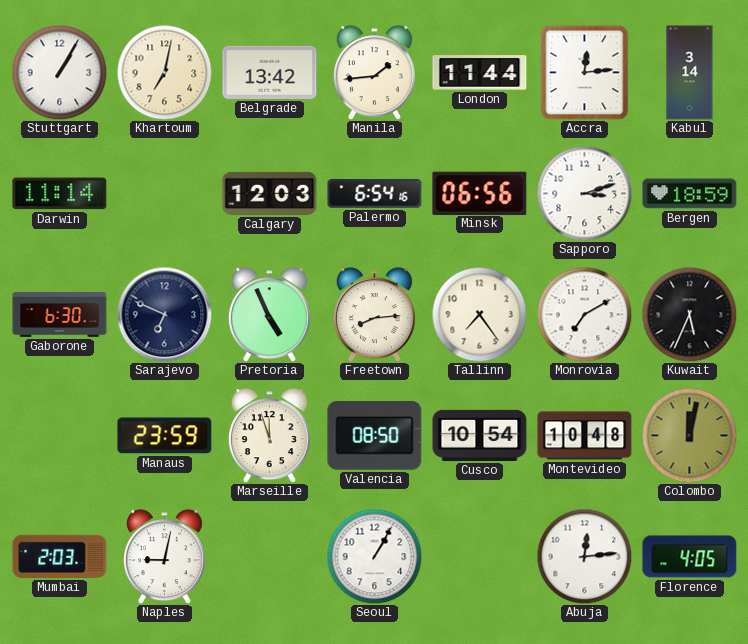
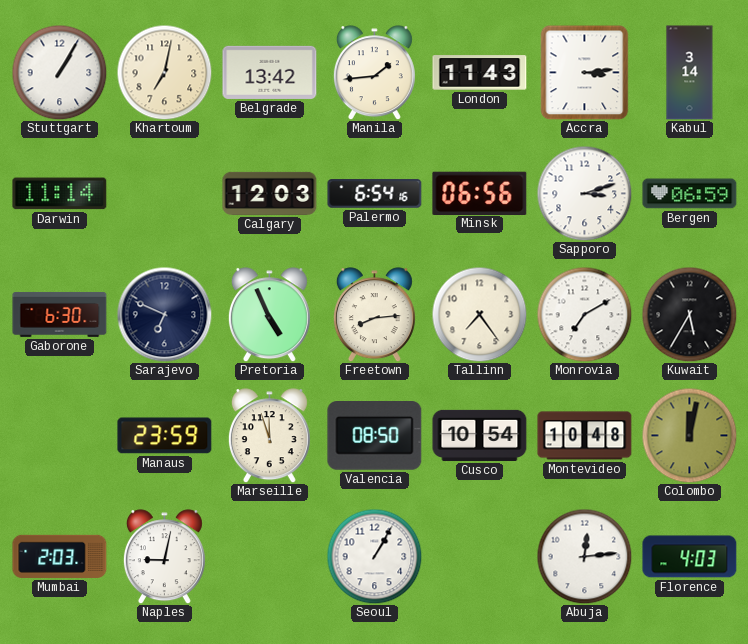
London: 11:44 -> 11:43 (480, 73)
Accra: 12:14 -> 3:14 (585, 72)
Bergen: 18:59 -> 06:59 (690, 194)
Kuwait: 5:34 -> 5:35 (689, 314)
Florence: 4:05 -> 4:03 (690, 557)
